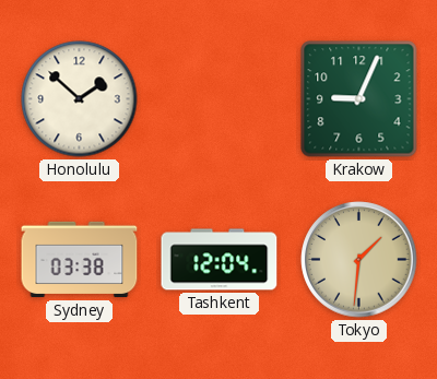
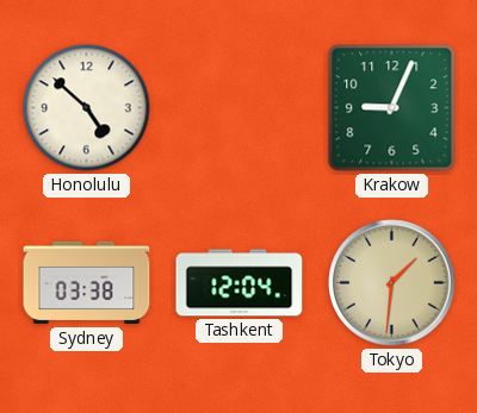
Honolulu: 1:52 -> 4:52 (87, 108)
